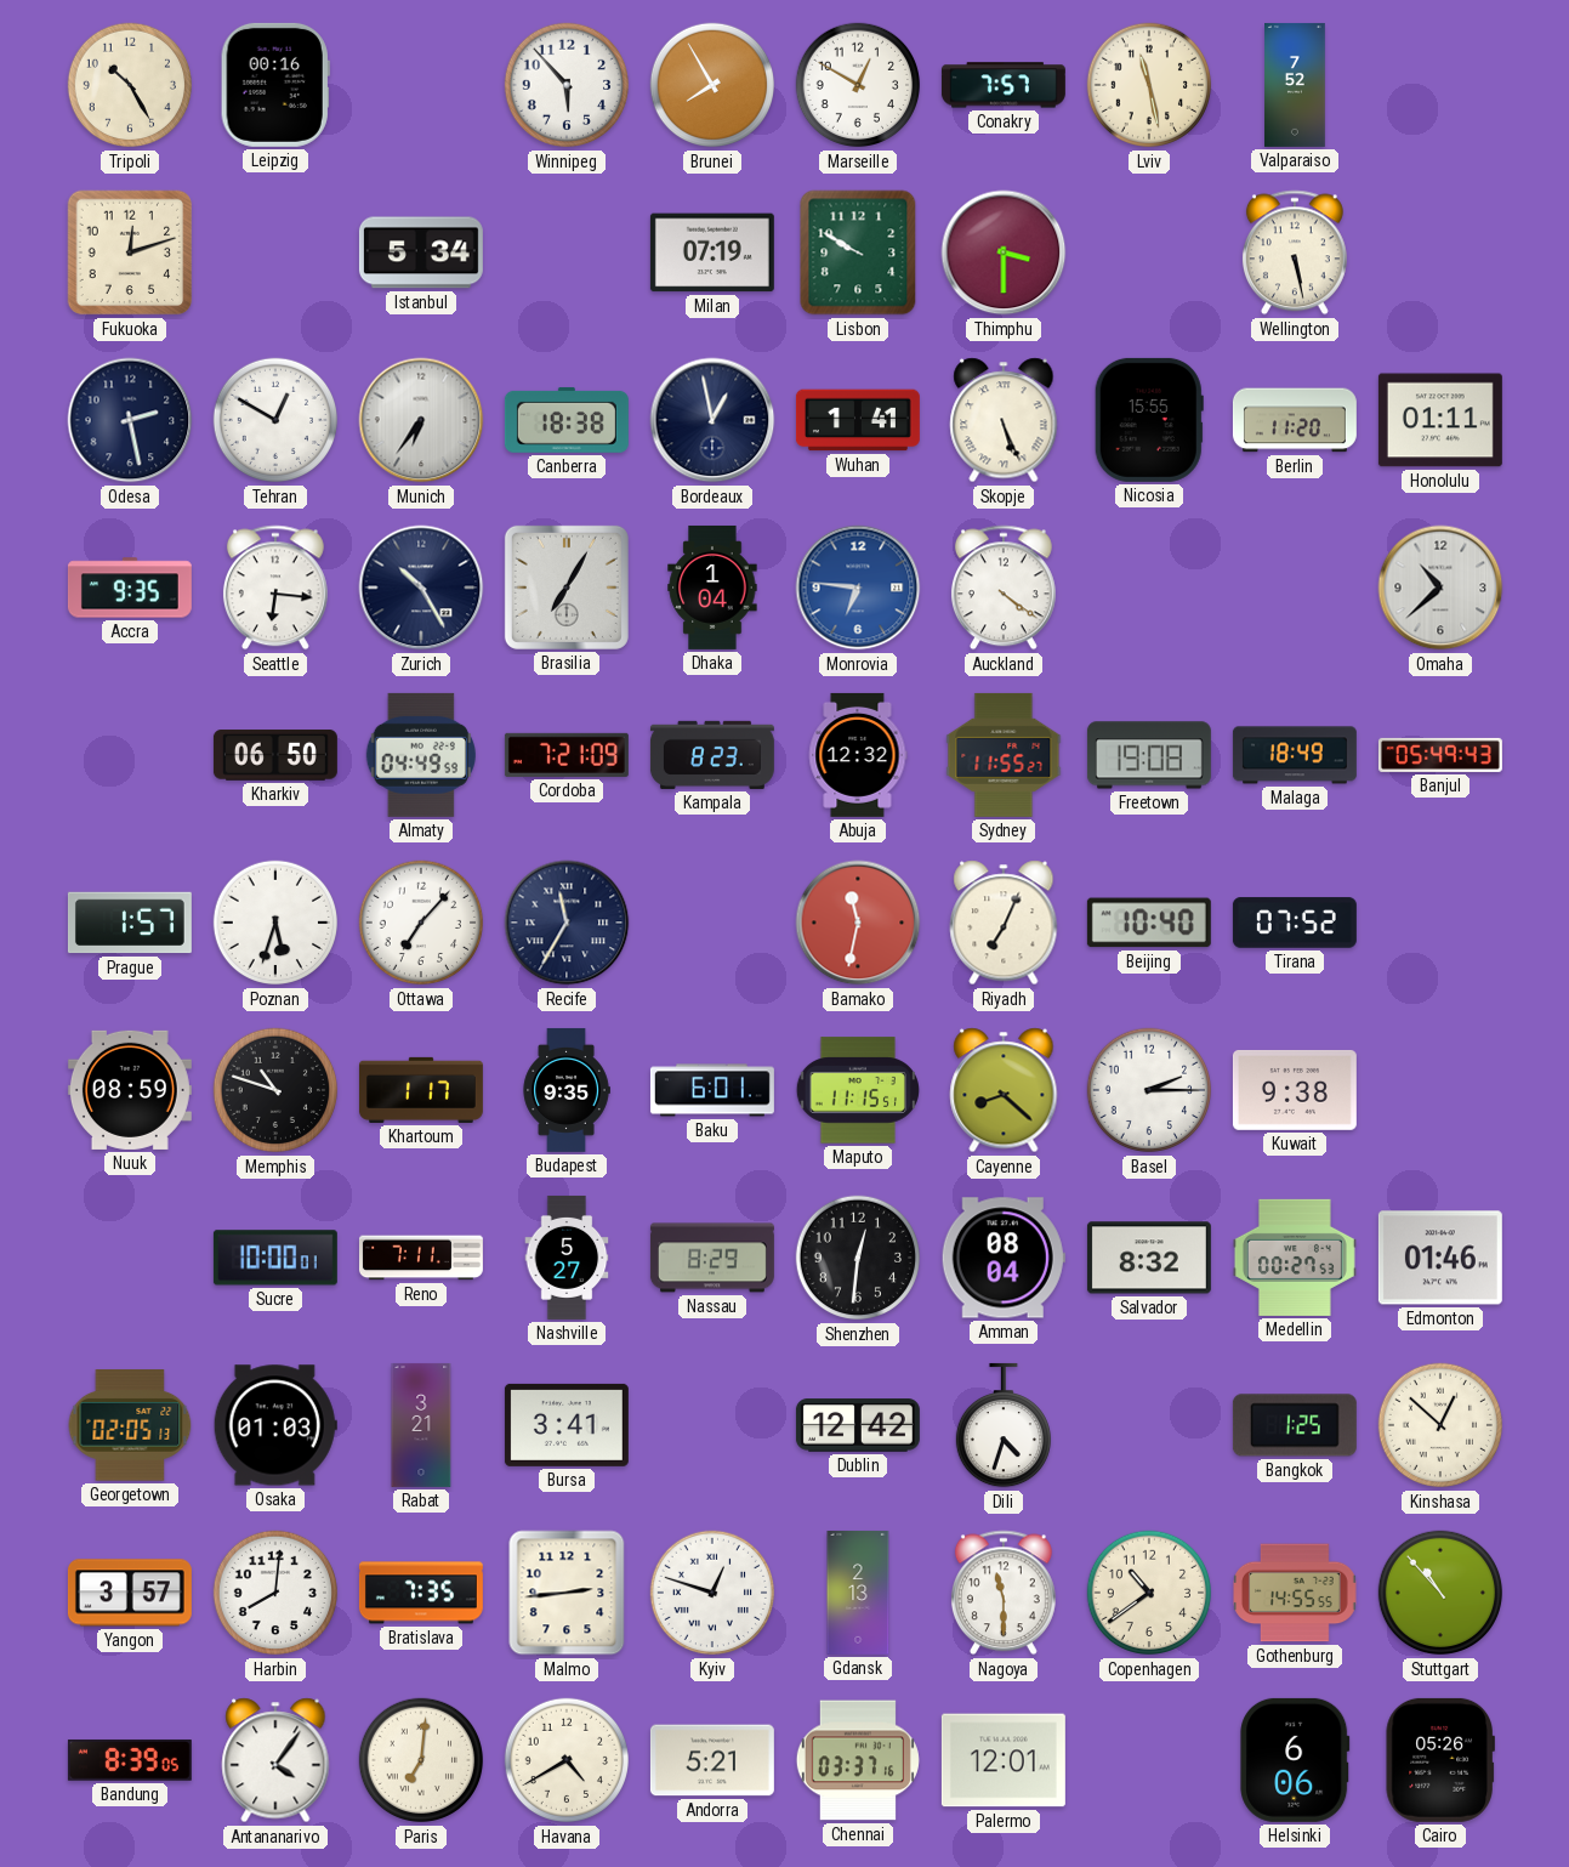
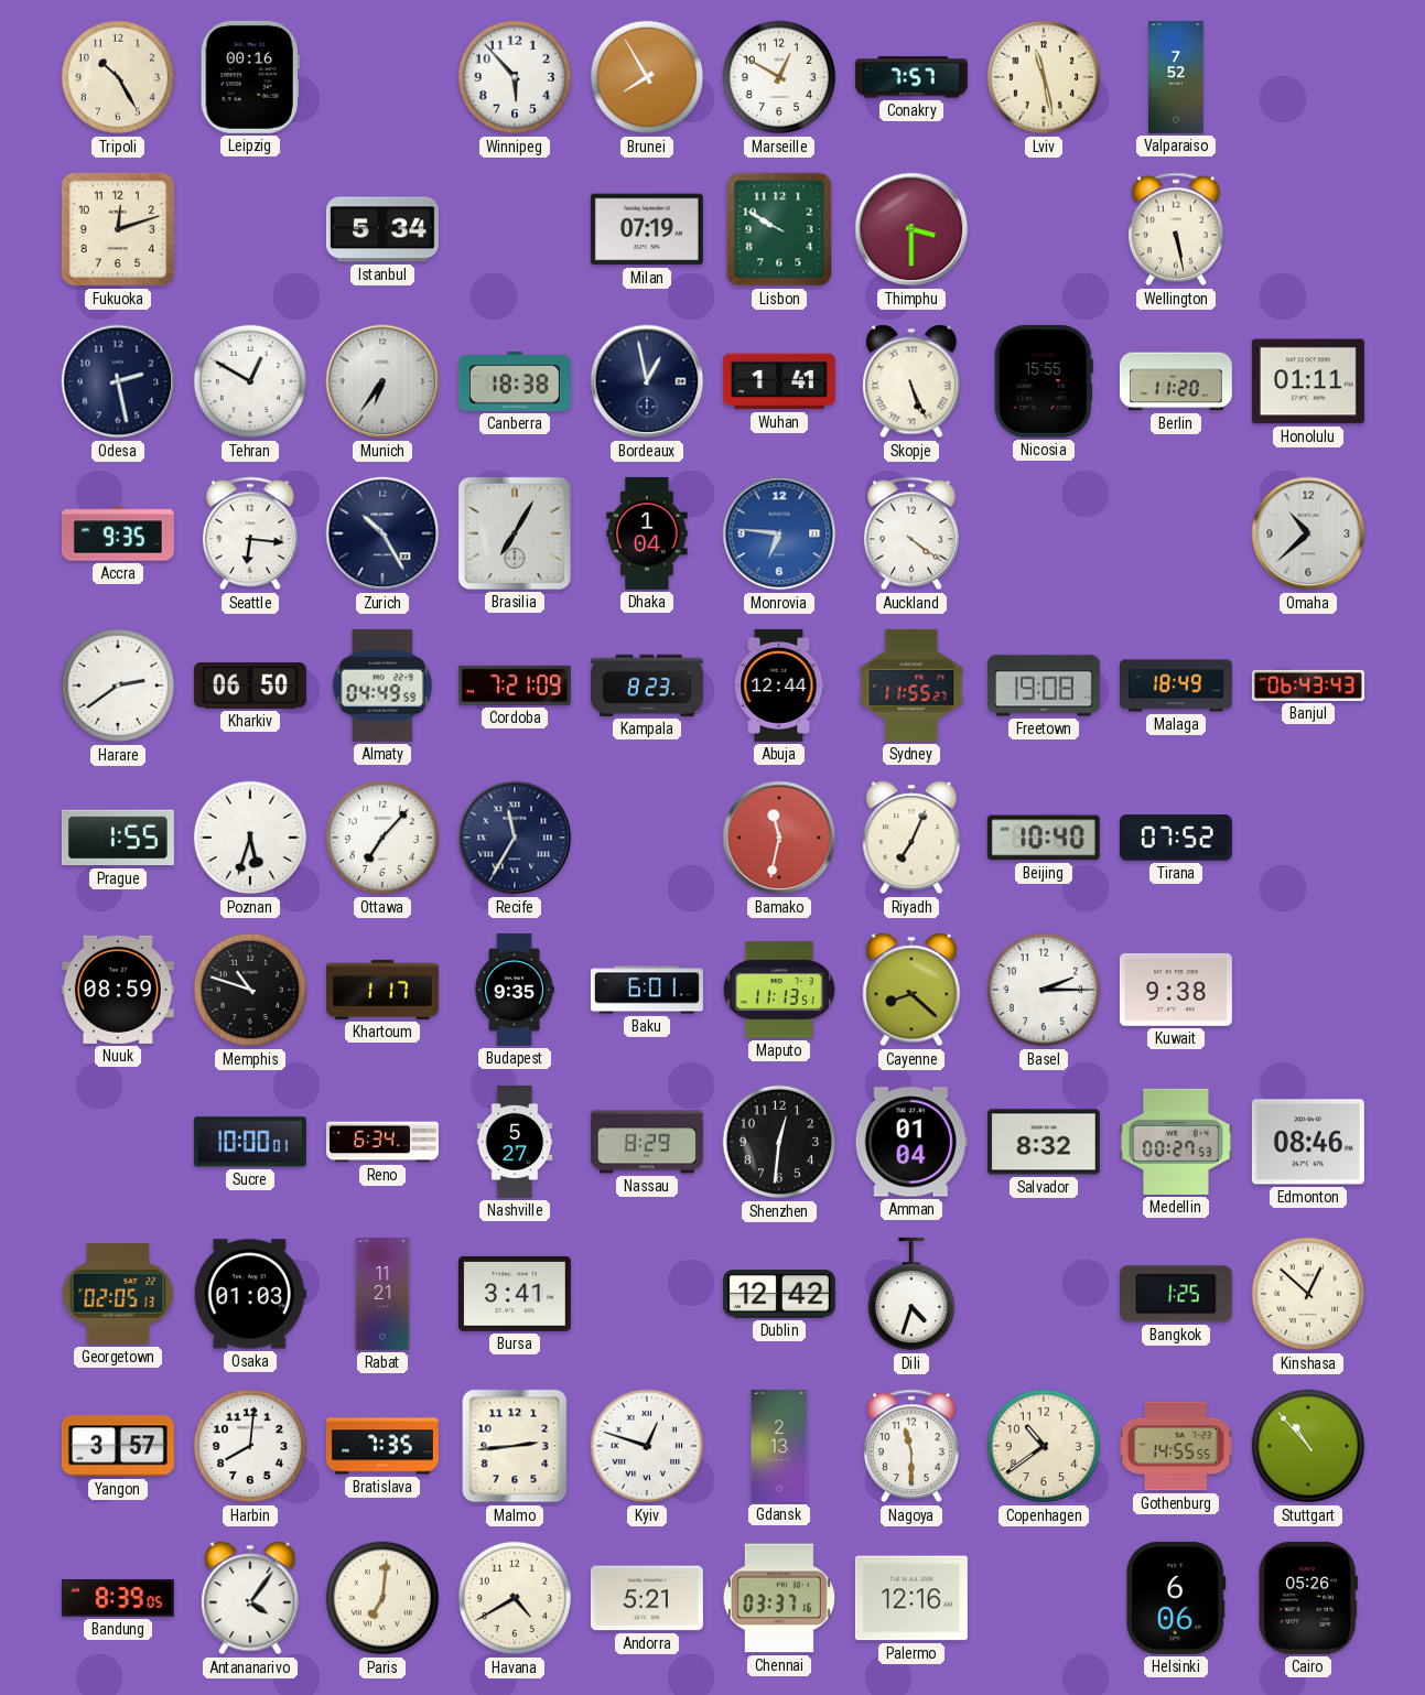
Harare: none -> 2:39 (118, 685)
Abuja: 12:32 -> 12:44 (779, 685)
Banjul: 05:49 -> 06:43 (1308, 685)
Prague: 1:57 -> 1:55 (118, 838)
Maputo: 11:15 -> 11:13 (779, 990)
Reno: 7:11 -> 6:34 (382, 1142)
Amman: 08:04 -> 01:04 (911, 1142)
Edmonton: 01:46 -> 08:46 (1308, 1142)
Rabat: 3:21 -> 11:21 (382, 1294)
Palermo: 12:01 -> 12:16 (911, 1598)
